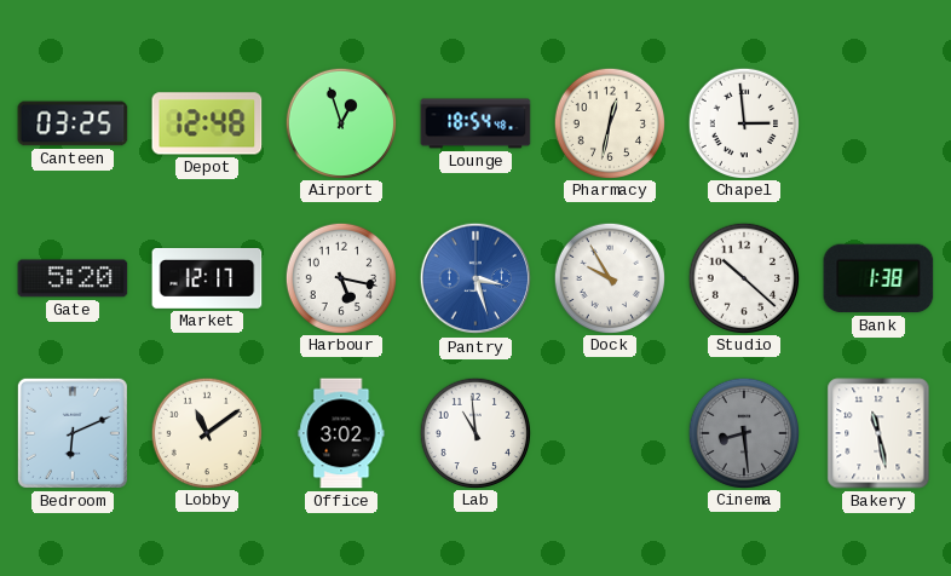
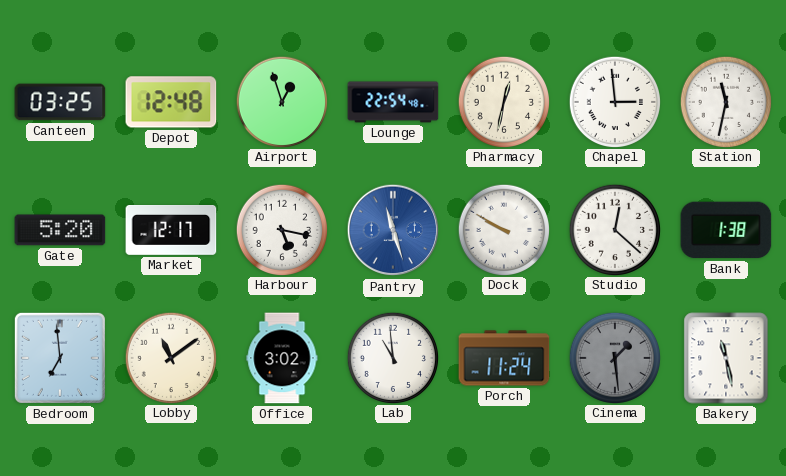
Lounge: 18:54 -> 22:54 (393, 102)
Station: none -> 11:32 (725, 101)
Pantry: 3:27 -> 11:27 (393, 230)
Dock: 9:55 -> 9:50 (503, 229)
Studio: 10:22 -> 12:22 (614, 229)
Bedroom: 6:11 -> 6:59 (60, 358)
Porch: none -> 11:24 (504, 358)
Cinema: 8:29 -> 1:29 (614, 357)
